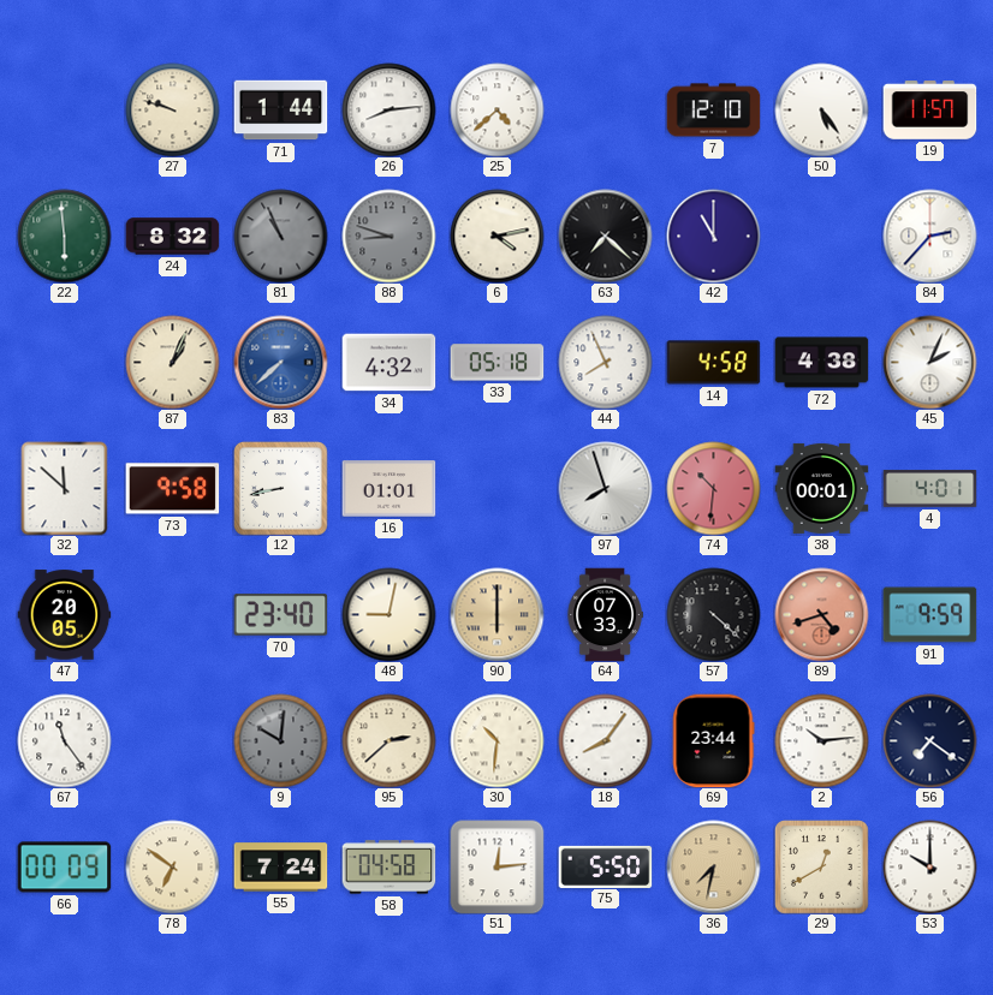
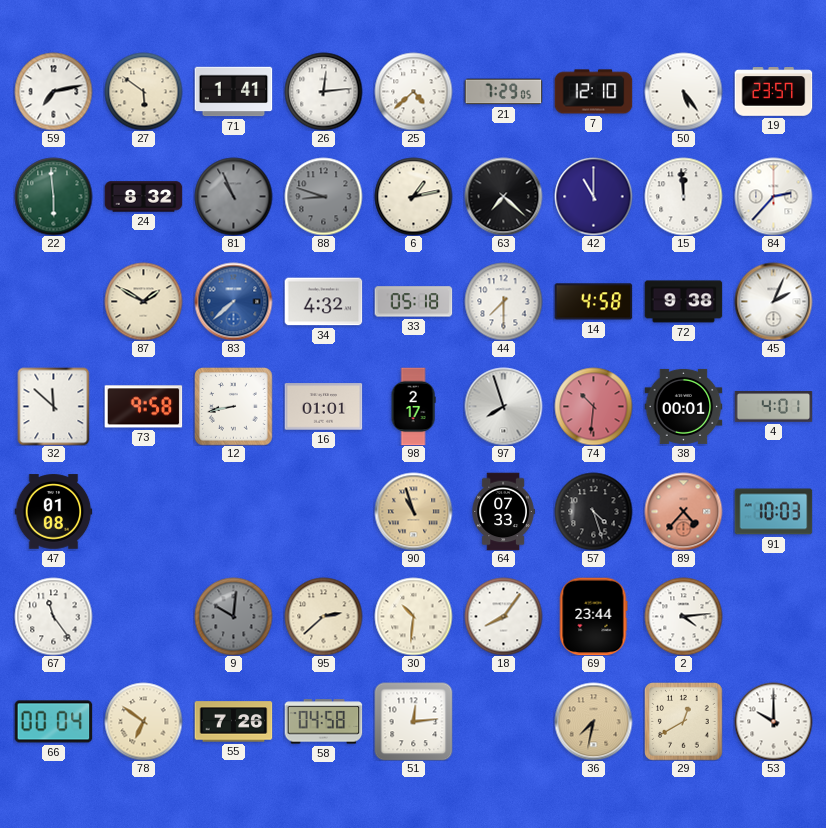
59: none -> 7:13 (53, 91)
27: 9:48 -> 5:51 (143, 91)
71: 1:44 -> 1:41 (233, 92)
26: 8:14 -> 12:14 (323, 91)
21: none -> 7:29 (503, 92)
19: 11:57 -> 23:57 (773, 92)
6: 4:13 -> 1:13 (413, 196)
15: none -> 11:59 (683, 196)
87: 1:04 -> 1:50 (143, 301)
44: 7:56 -> 7:30 (503, 301)
72: 4:38 -> 9:38 (683, 302)
98: none -> 2:17 (413, 406)
47: 20:05 -> 01:08 (53, 512)
70: 23:40 -> none (280, 615)
48: 9:02 -> none (388, 614)
90: 6:00 -> 10:57 (413, 511)
57: 4:22 -> 4:27 (593, 511)
89: 4:42 -> 4:37 (683, 511)
91: 9:59 -> 10:03 (773, 512)
2: 10:14 -> 4:14 (683, 616)
56: 7:21 -> none (929, 740)
66: 00:09 -> 00:04 (53, 722)
55: 7:24 -> 7:26 (233, 722)
75: 5:50 -> none (605, 866)
